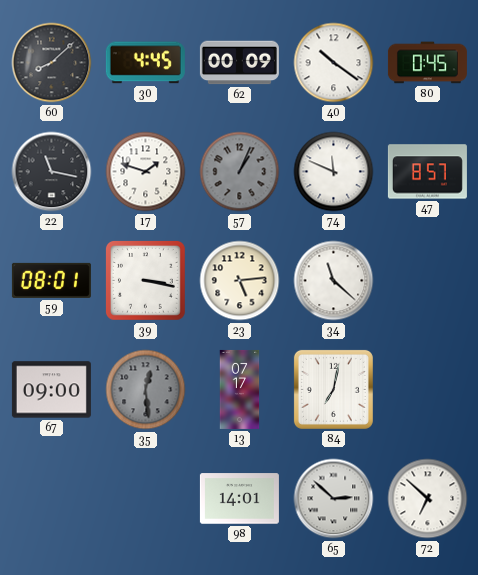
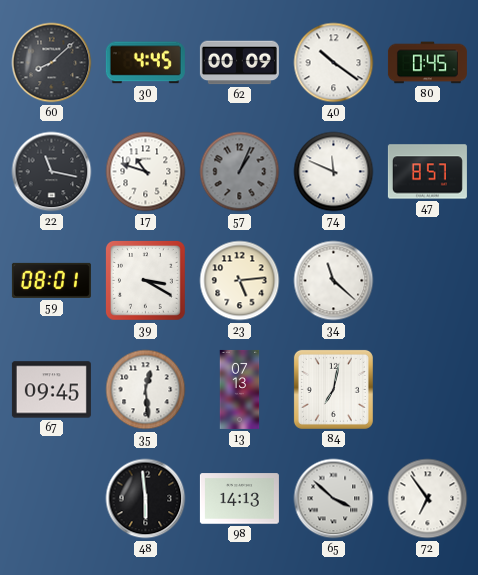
17: 1:48 -> 10:48 (146, 172)
39: 3:17 -> 3:20 (146, 281)
67: 09:00 -> 09:45 (51, 390)
35 dial: grey -> white (146, 390)
13: 07:17 -> 07:13 (240, 389)
48: none -> 5:59 (146, 499)
98: 14:01 -> 14:13 (239, 499)
65: 2:52 -> 3:52 (334, 499)
72: 6:52 -> 6:54 (428, 499)
